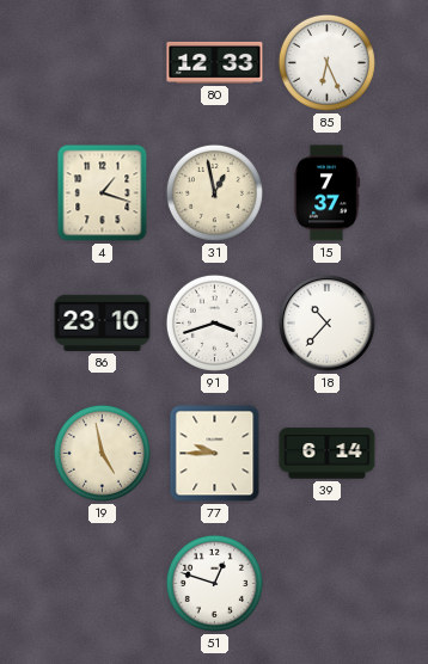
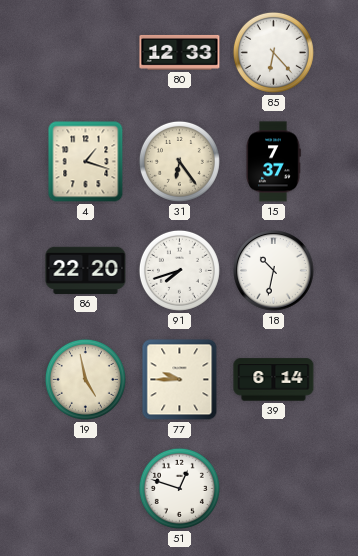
85: 6:26 -> 6:23 (273, 52)
31: 12:58 -> 6:24 (179, 161)
86: 23:10 -> 22:20 (86, 270)
91: 3:42 -> 7:42 (179, 270)
18: 10:37 -> 10:32 (274, 271)
